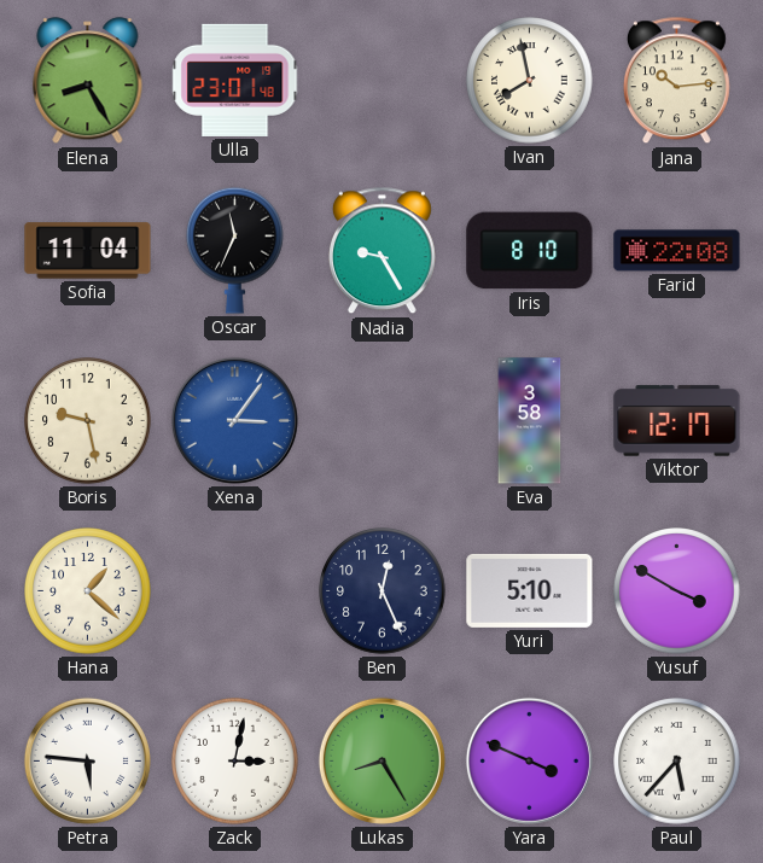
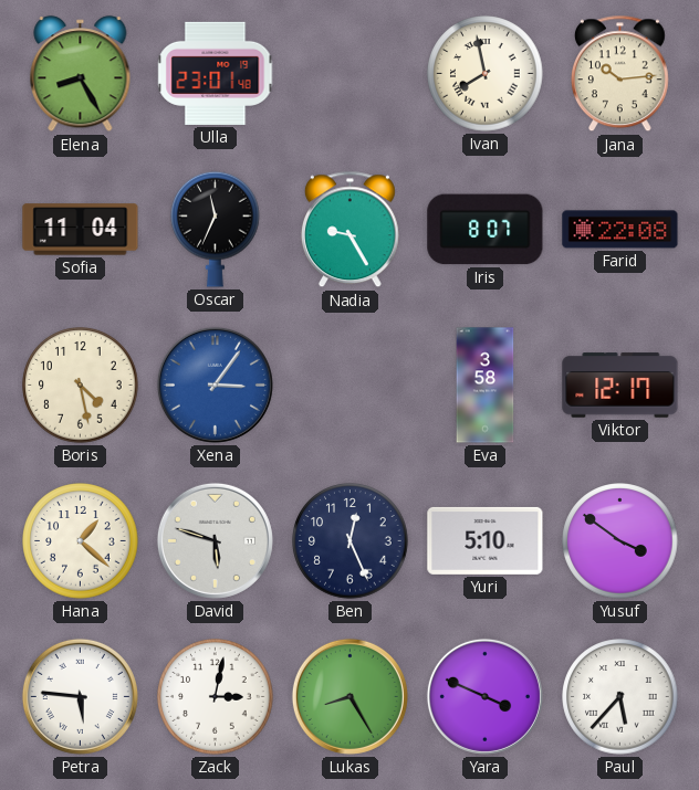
Iris: 8:10 -> 8:07 (486, 230)
Boris: 9:28 -> 4:28 (81, 386)
David: none -> 5:48 (215, 540)
Yusuf: 3:50 -> 3:51 (620, 541)
